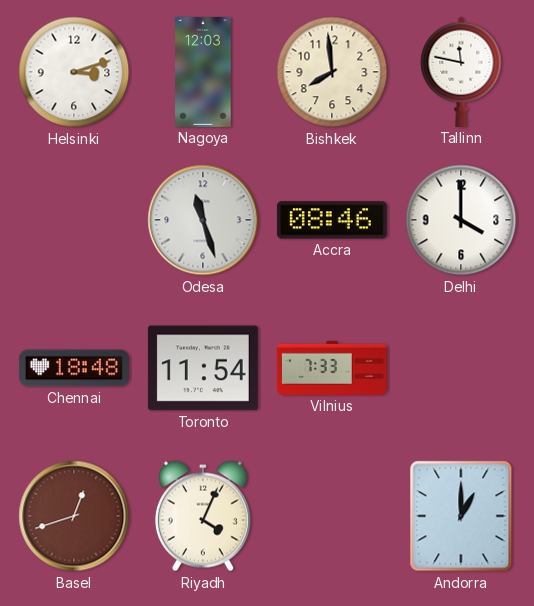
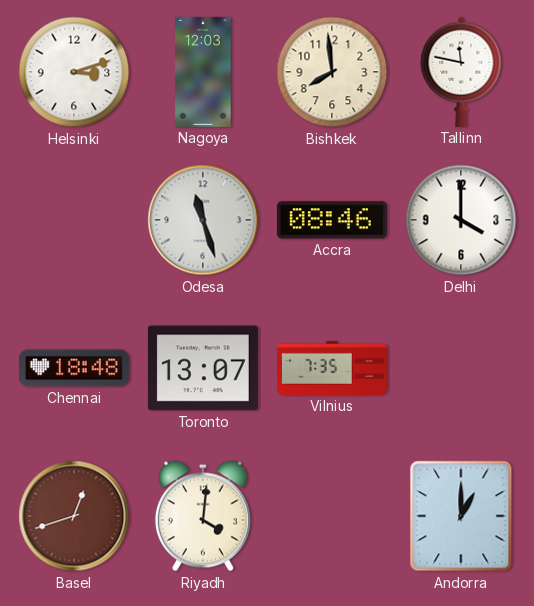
Toronto: 11:54 -> 13:07 (203, 368)
Vilnius: 7:33 -> 7:35 (332, 368)
Riyadh: 4:04 -> 4:01 (203, 516)
